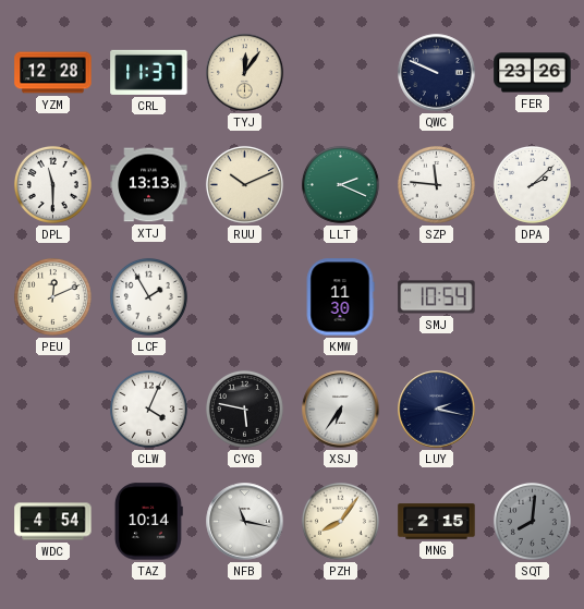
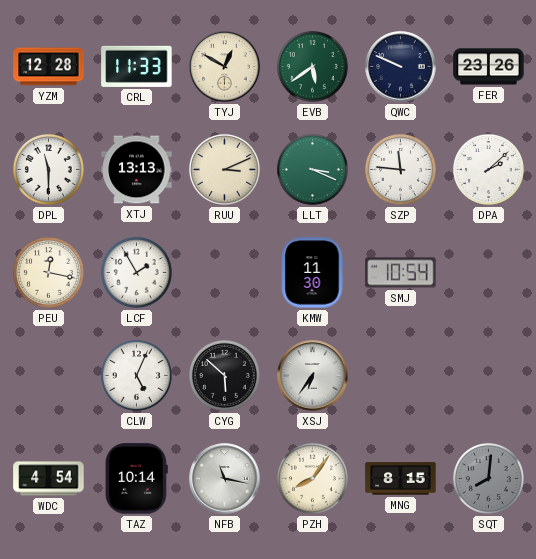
CRL: 11:37 -> 11:33 (137, 66)
TYJ: 12:06 -> 12:50 (225, 67)
EVB: none -> 5:39 (312, 66)
RUU: 10:11 -> 3:11 (224, 169)
LLT: 2:19 -> 3:19 (312, 169)
PEU: 12:11 -> 12:17 (48, 272)
CLW: 4:04 -> 5:04 (136, 375)
CYG: 5:47 -> 5:52 (224, 375)
LUY: 2:17 -> none (437, 410)
MNG: 2:15 -> 8:15 (401, 479)
